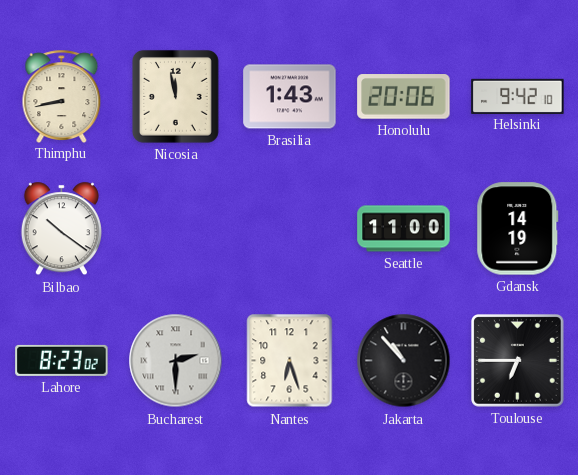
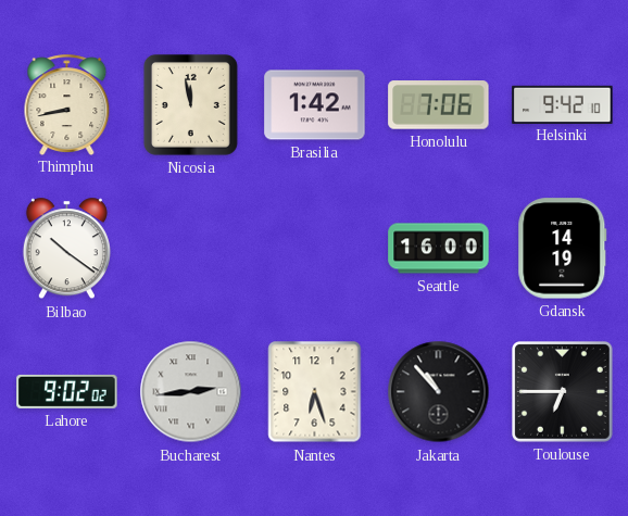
Brasilia: 1:43 -> 1:42 (315, 105)
Honolulu: 20:06 -> 7:06 (439, 105)
Seattle: 11:00 -> 16:00 (439, 249)
Lahore: 8:23 -> 9:02 (67, 391)
Bucharest: 2:30 -> 2:44 (191, 392)
